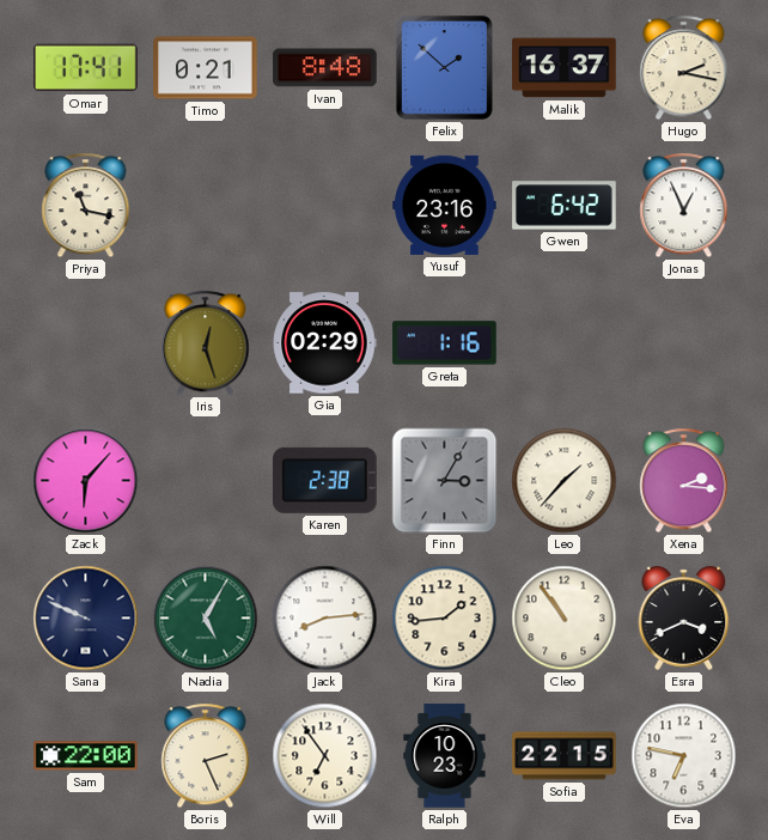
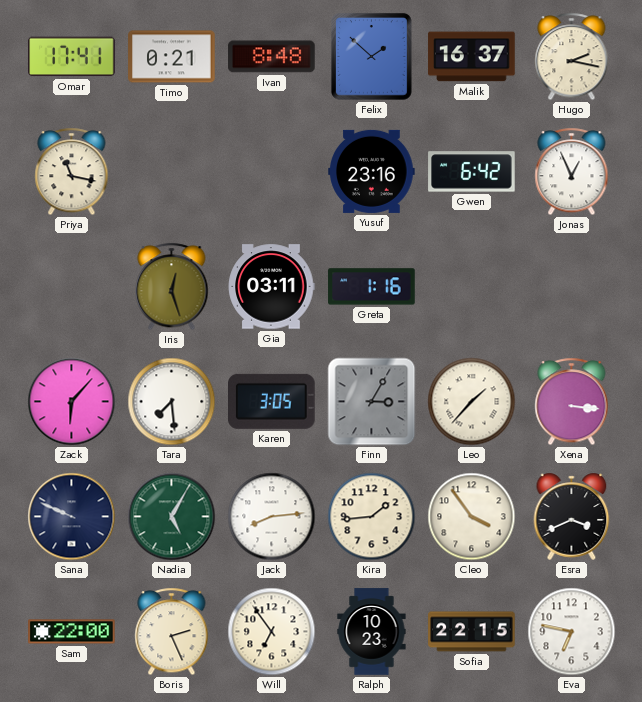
Gia: 02:29 -> 03:11 (271, 287)
Tara: none -> 7:29 (172, 402)
Karen: 2:38 -> 3:05 (272, 401)
Xena: 2:16 -> 3:16 (572, 402)
Cleo: 10:54 -> 3:54 (472, 517)
